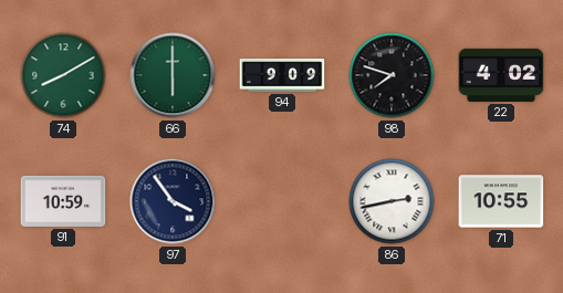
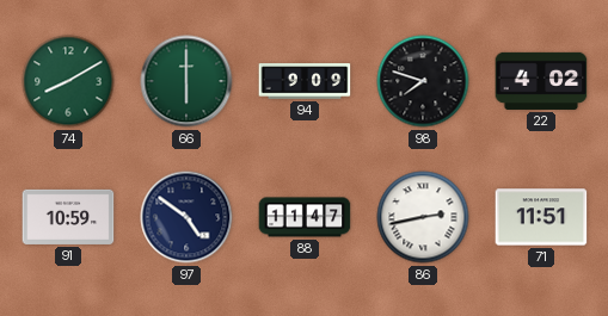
97: 3:54 -> 4:51 (186, 217)
88: none -> 11:47 (305, 217)
71: 10:55 -> 11:51 (541, 217)
